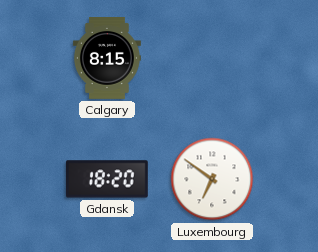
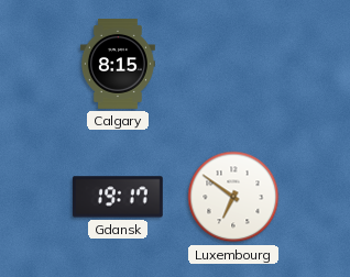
Gdansk: 18:20 -> 19:17 (118, 197)
